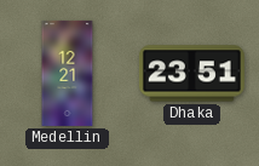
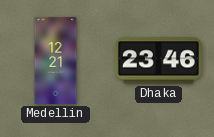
Dhaka: 23:51 -> 23:46 (158, 61)
